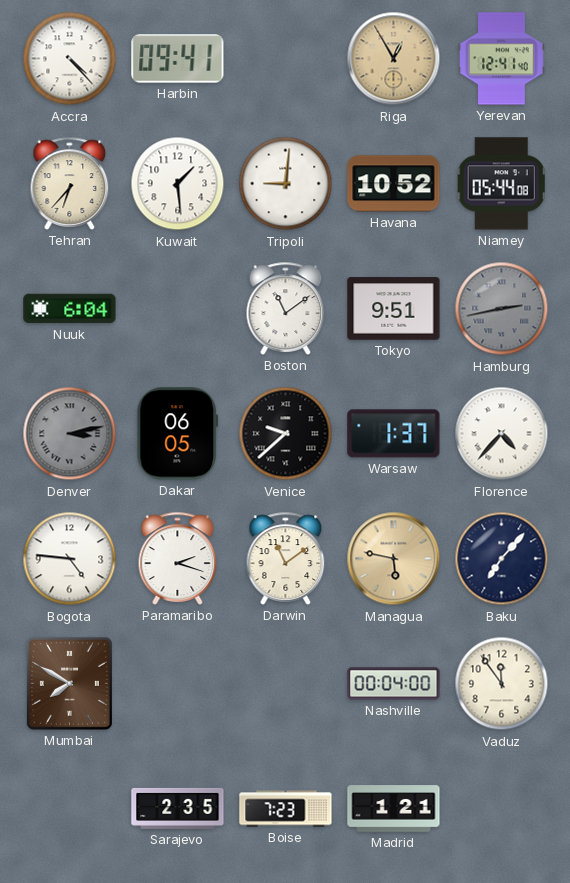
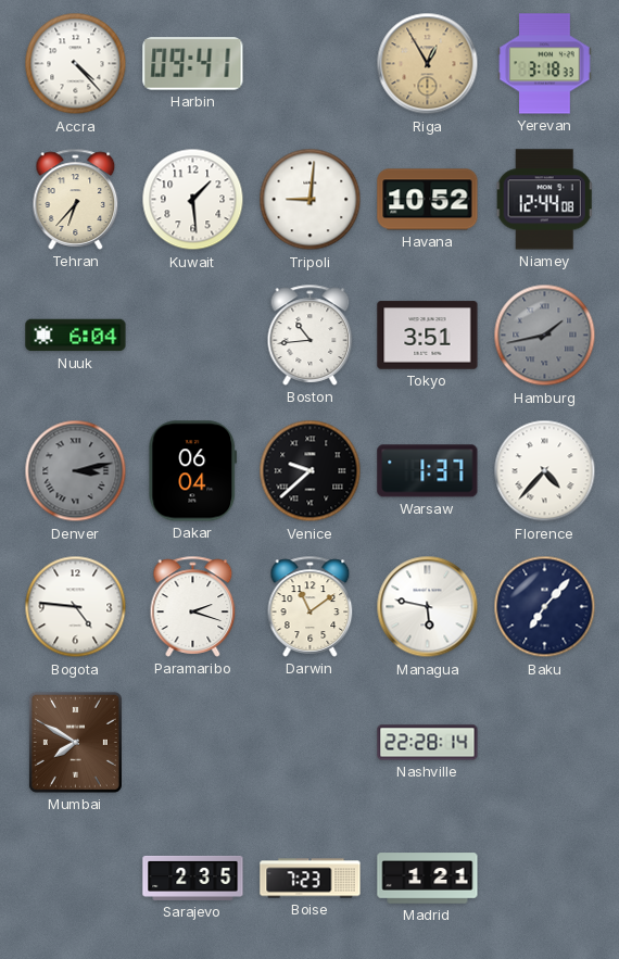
Yerevan: 12:41 -> 3:18 (545, 64)
Niamey: 05:44 -> 12:44 (544, 200)
Boston: 11:09 -> 10:44 (311, 335)
Tokyo: 9:51 -> 3:51 (428, 336)
Hamburg: 2:43 -> 1:43 (545, 336)
Dakar: 06:05 -> 06:04 (193, 471)
Managua dial: champagne -> white (428, 607)
Nashville: 00:04 -> 22:28 (428, 743)
Vaduz: 11:54 -> none (502, 684)
